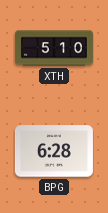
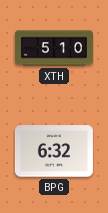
BPG: 6:28 -> 6:32 (54, 151)
